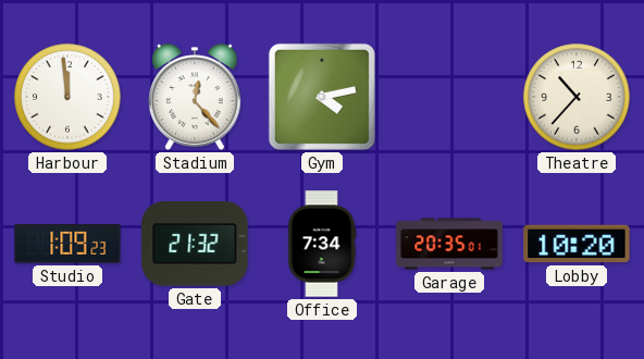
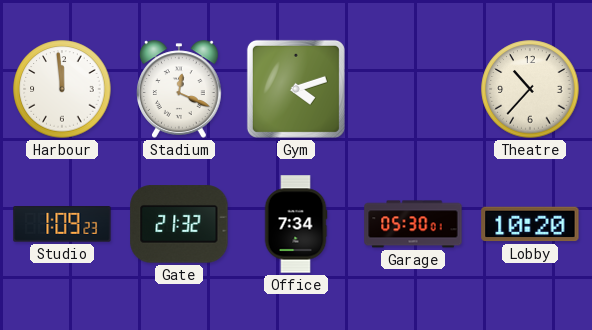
Stadium: 12:23 -> 12:19 (180, 89)
Gym: 4:13 -> 4:12 (296, 89)
Garage: 20:35 -> 05:30 (413, 224)
